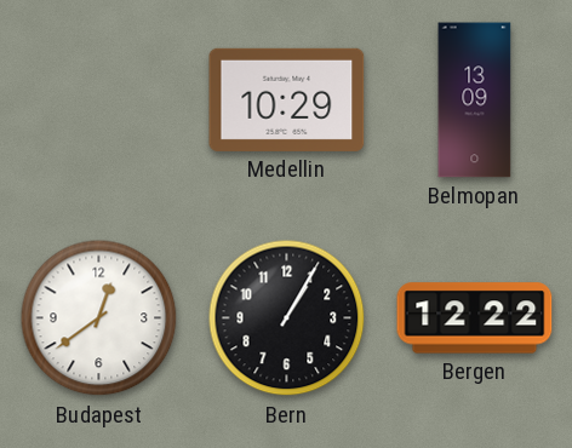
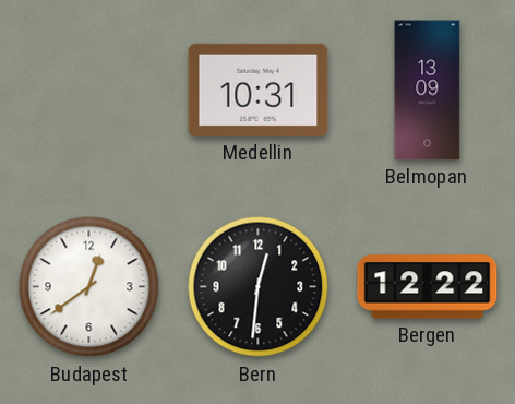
Medellin: 10:29 -> 10:31 (259, 90)
Bern: 1:05 -> 12:31 (259, 287)
